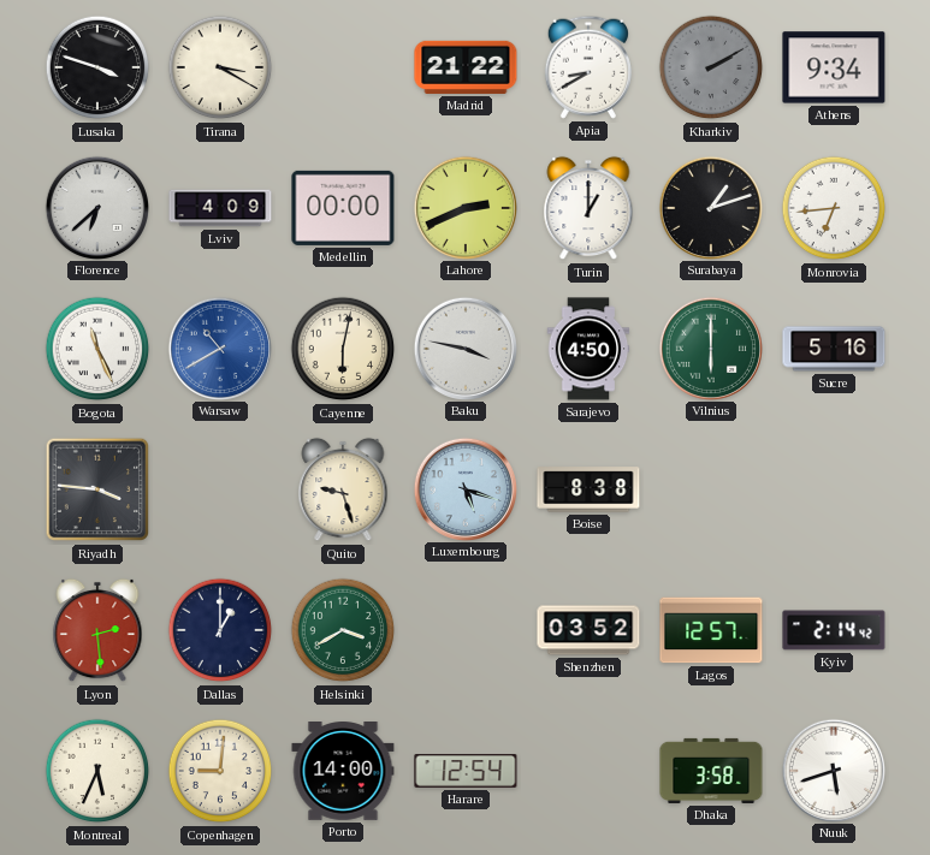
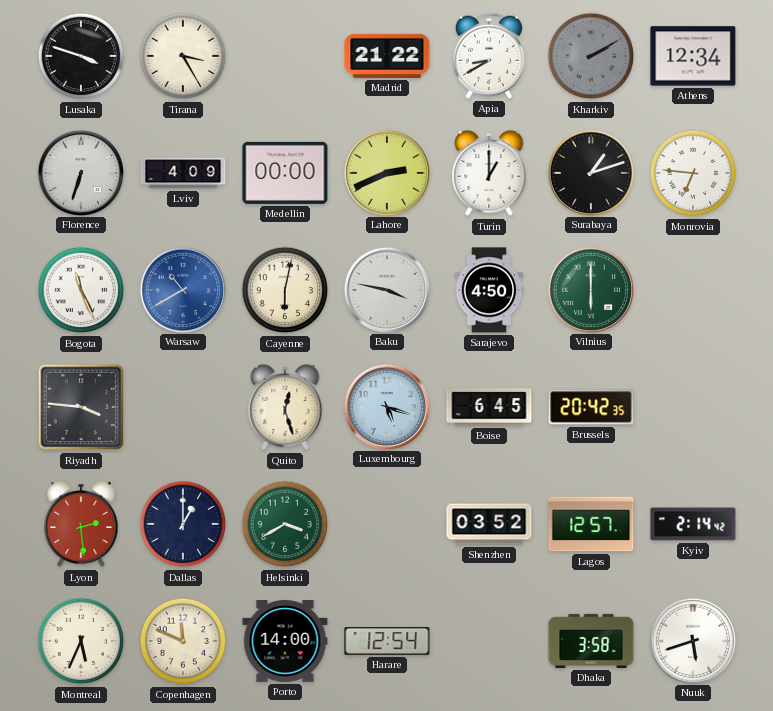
Tirana: 3:20 -> 3:25 (183, 56)
Athens: 9:34 -> 12:34 (693, 56)
Florence: 6:38 -> 6:33 (80, 172)
Monrovia: 6:44 -> 6:46 (693, 173)
Sucre: 5:16 -> none (834, 349)
Quito: 9:27 -> 12:27 (285, 407)
Boise: 8:38 -> 6:45 (489, 407)
Brussels: none -> 20:42 (591, 407)
Copenhagen: 9:01 -> 11:49 (183, 641)
